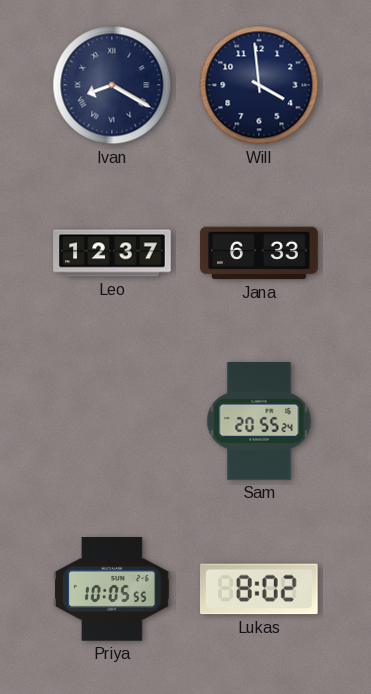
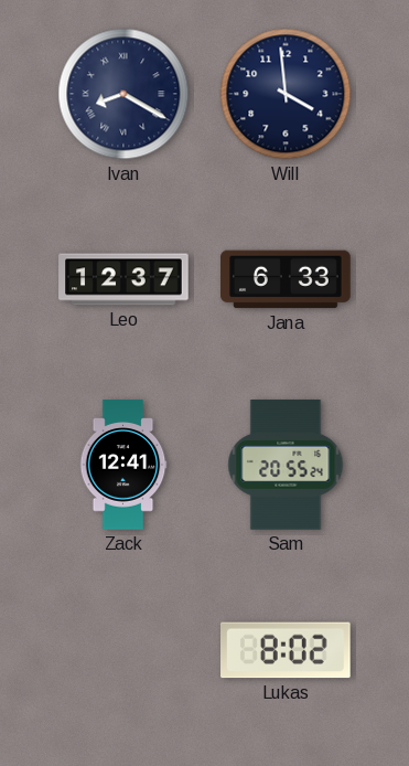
Zack: none -> 12:41 (123, 465)
Priya: 10:05 -> none (112, 589)
